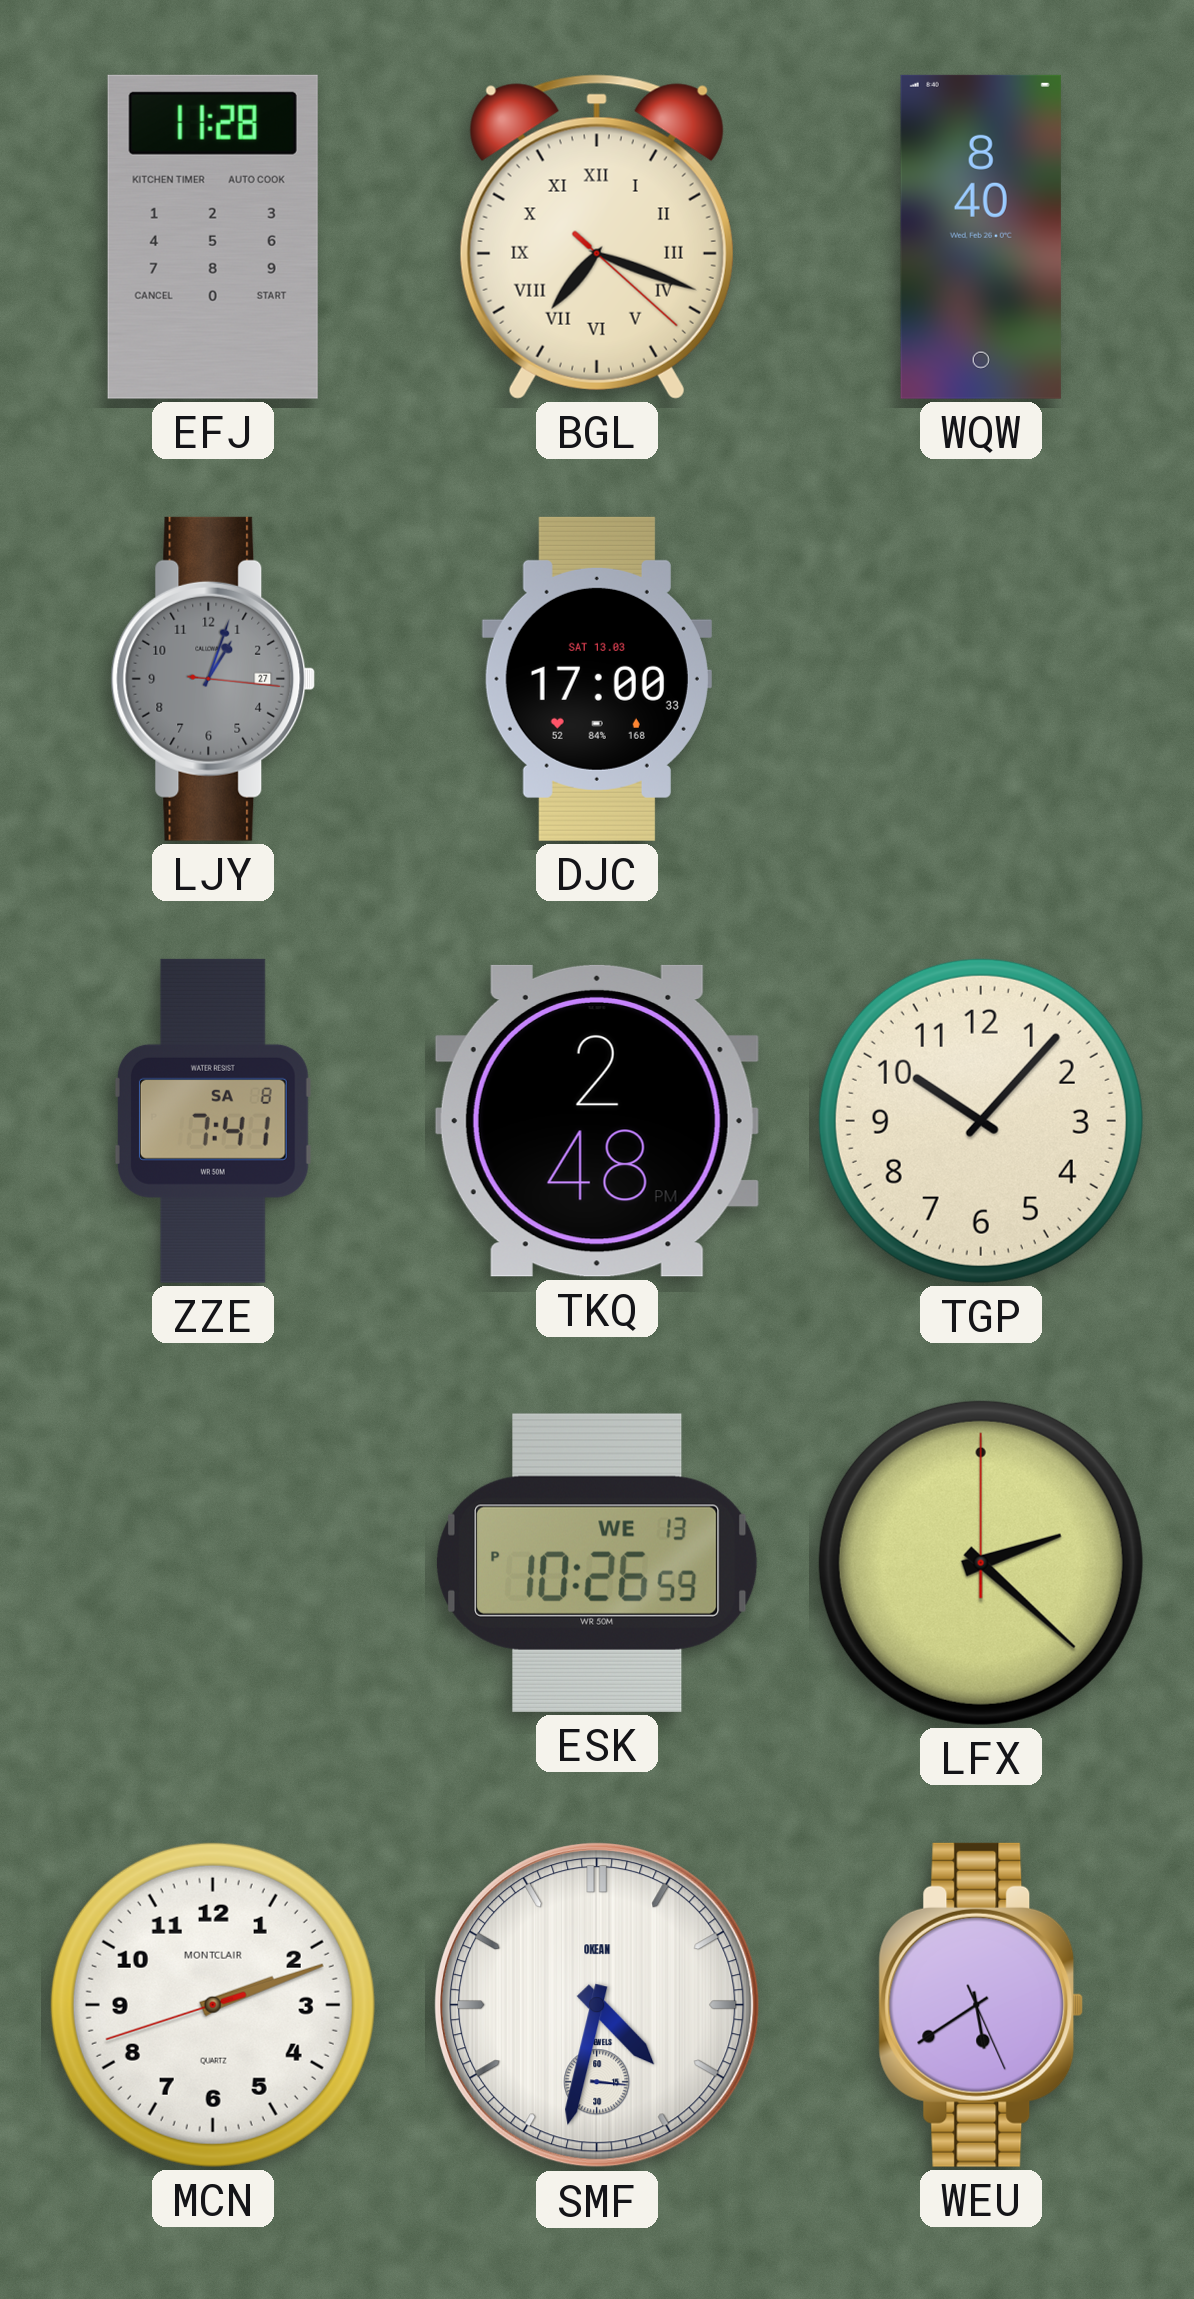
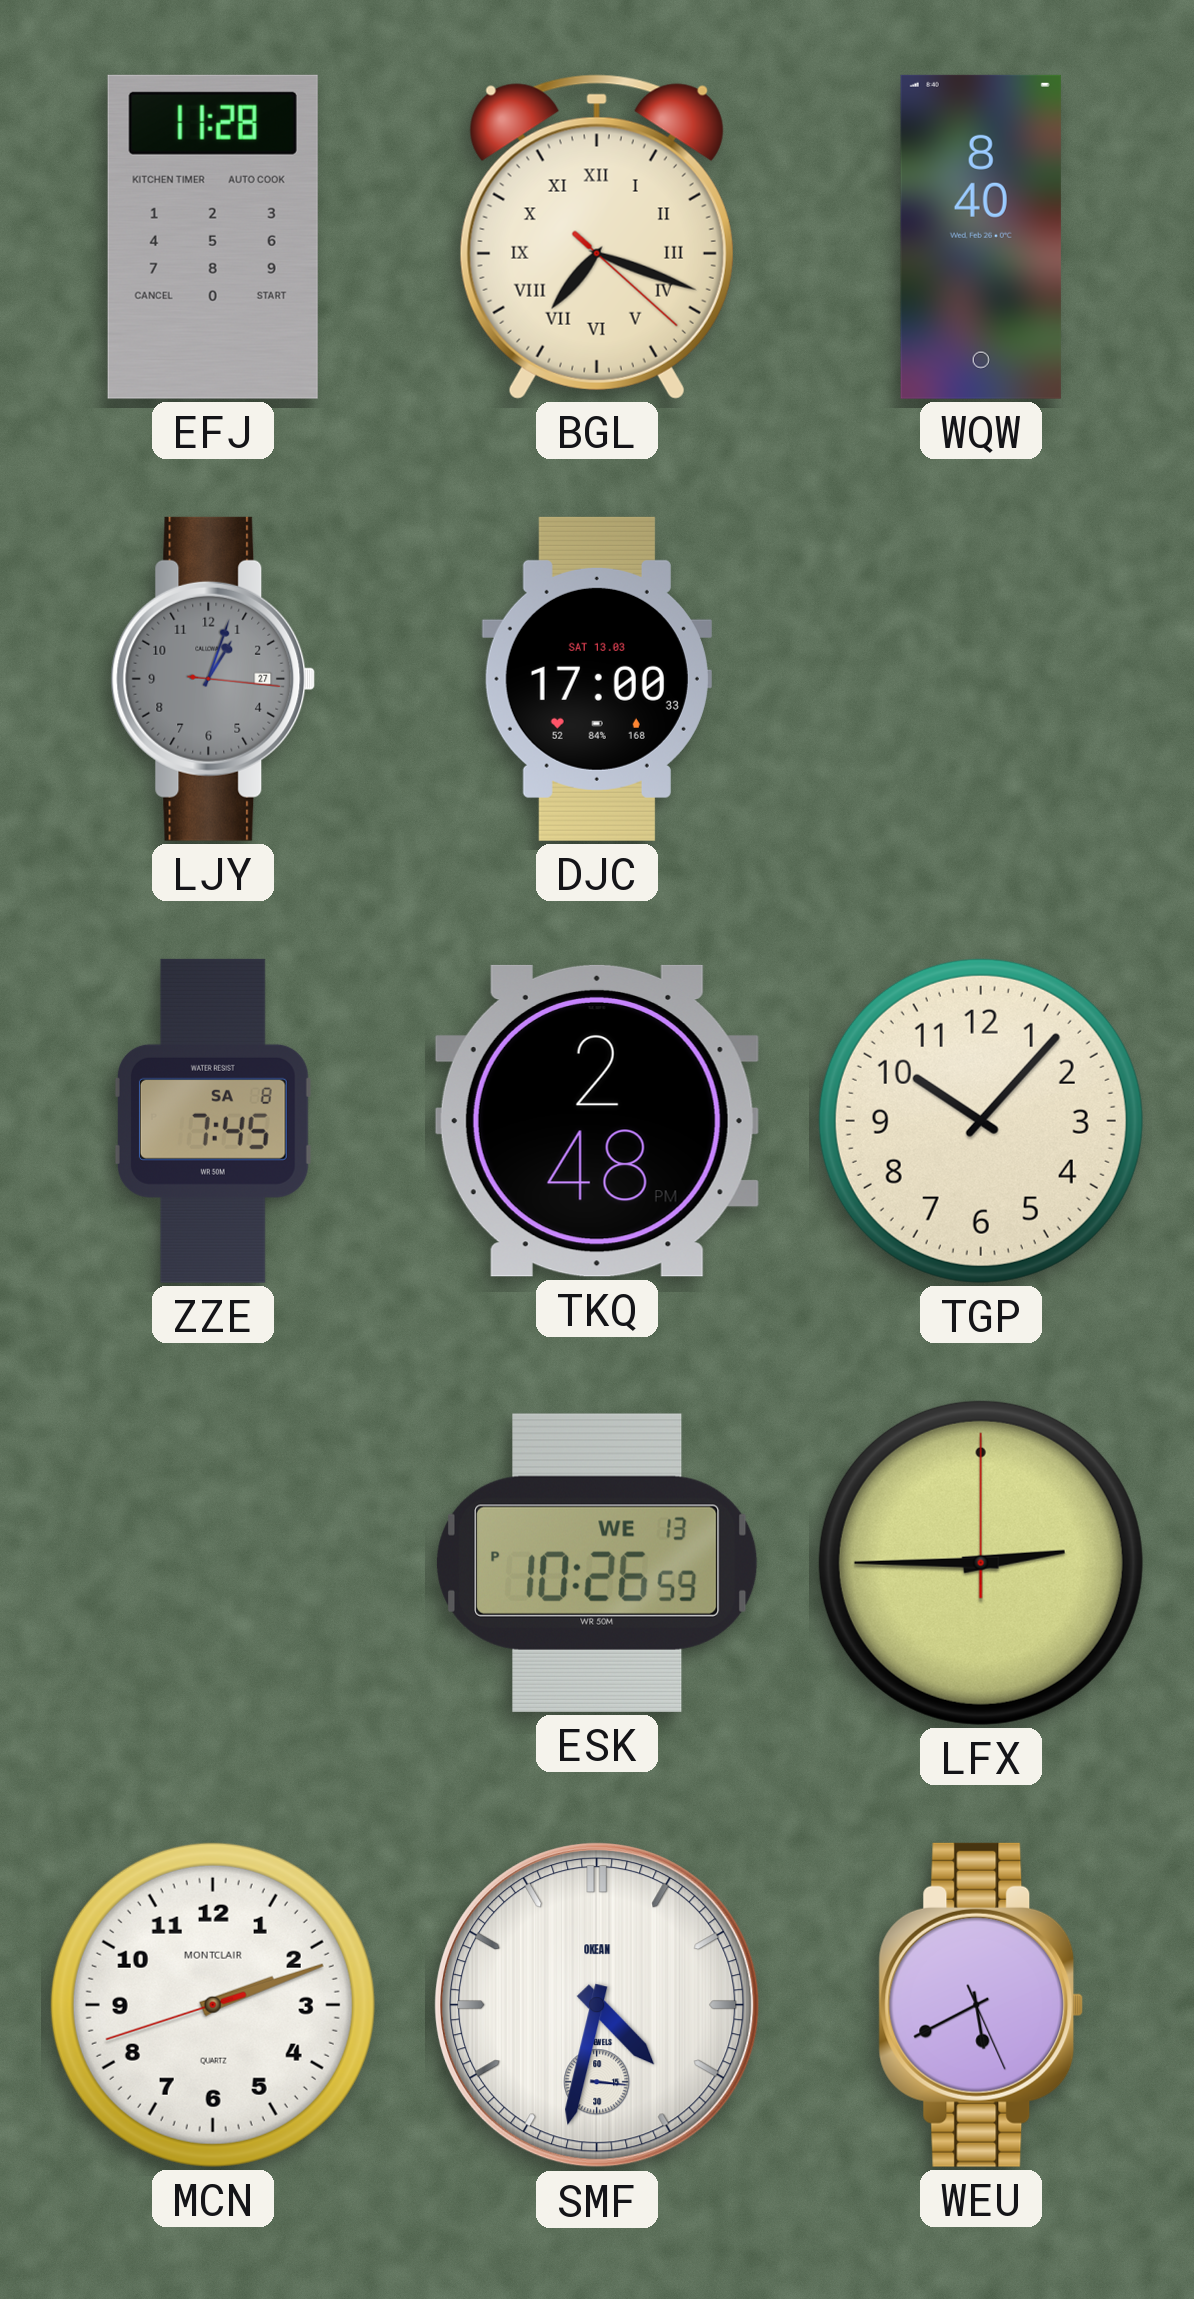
ZZE: 7:41 -> 7:45 (213, 1121)
LFX: 2:22 -> 2:45 (981, 1563)
WEU: 5:39 -> 5:40 (981, 2005)
